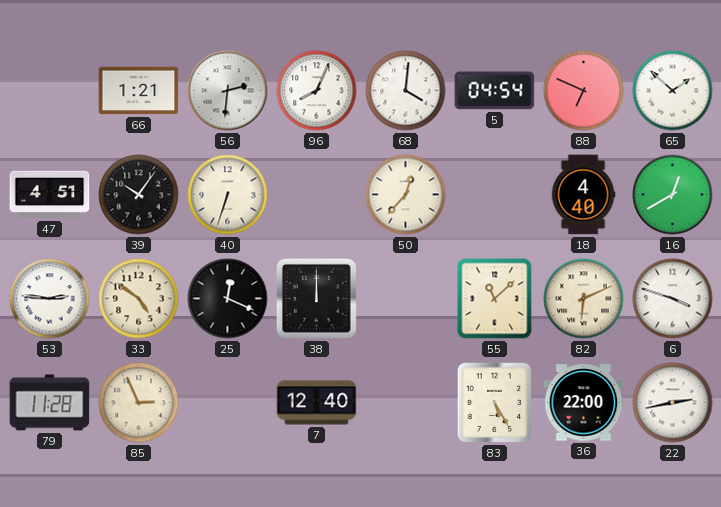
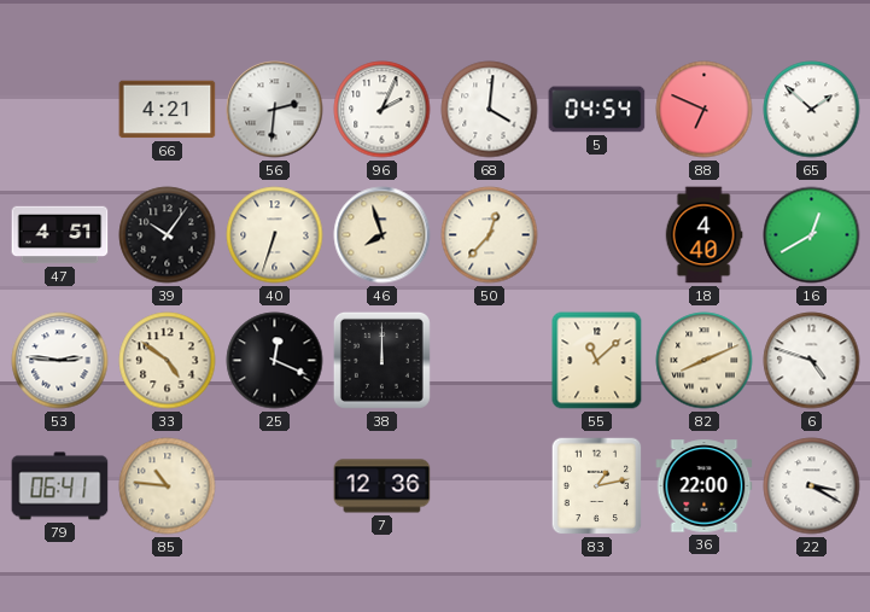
66: 1:21 -> 4:21 (168, 110)
96: 8:04 -> 2:04 (383, 110)
46: none -> 7:57 (383, 235)
82: 6:11 -> 8:11 (705, 361)
6: 3:48 -> 4:48 (812, 361)
79: 11:28 -> 06:41 (60, 486)
85: 2:56 -> 10:46 (168, 486)
7: 12:40 -> 12:36 (383, 486)
83: 5:25 -> 1:13 (597, 486)
22: 2:43 -> 3:20 (812, 486)
